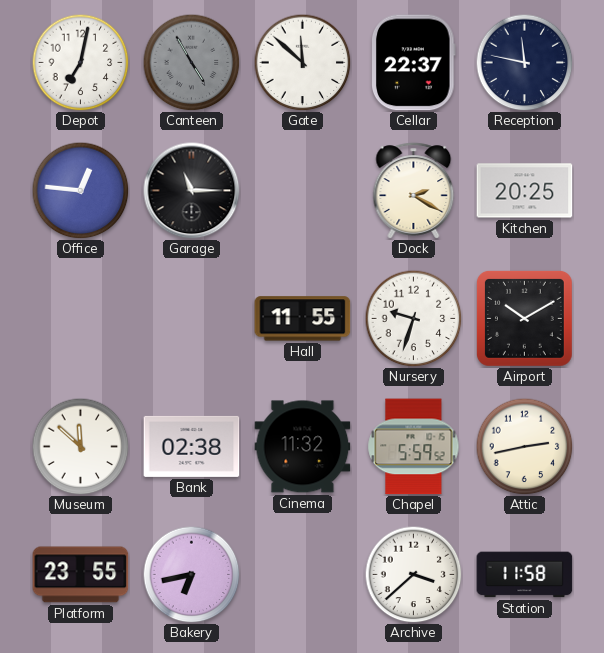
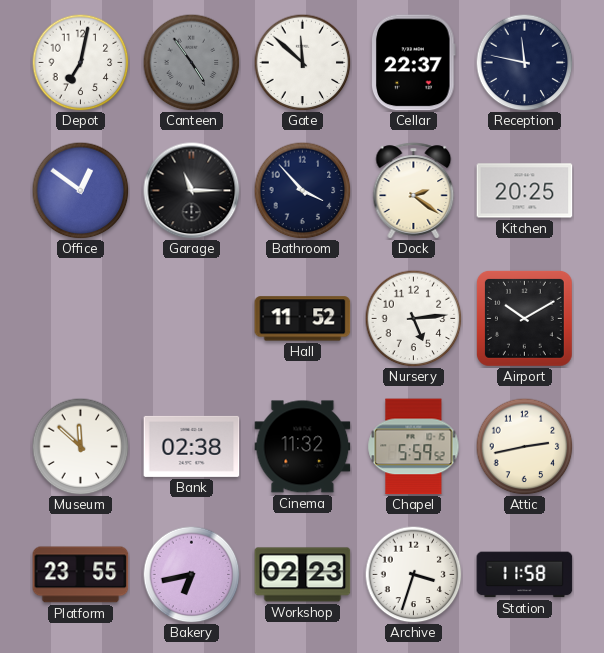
Canteen: 4:55 -> 4:54 (191, 62)
Office: 12:46 -> 12:51 (80, 190)
Bathroom: none -> 3:53 (302, 190)
Dock: 2:20 -> 2:21 (414, 191)
Hall: 11:55 -> 11:52 (303, 319)
Nursery: 9:33 -> 5:14 (413, 318)
Workshop: none -> 02:23 (303, 575)
Archive: 3:38 -> 3:33 (413, 574)
